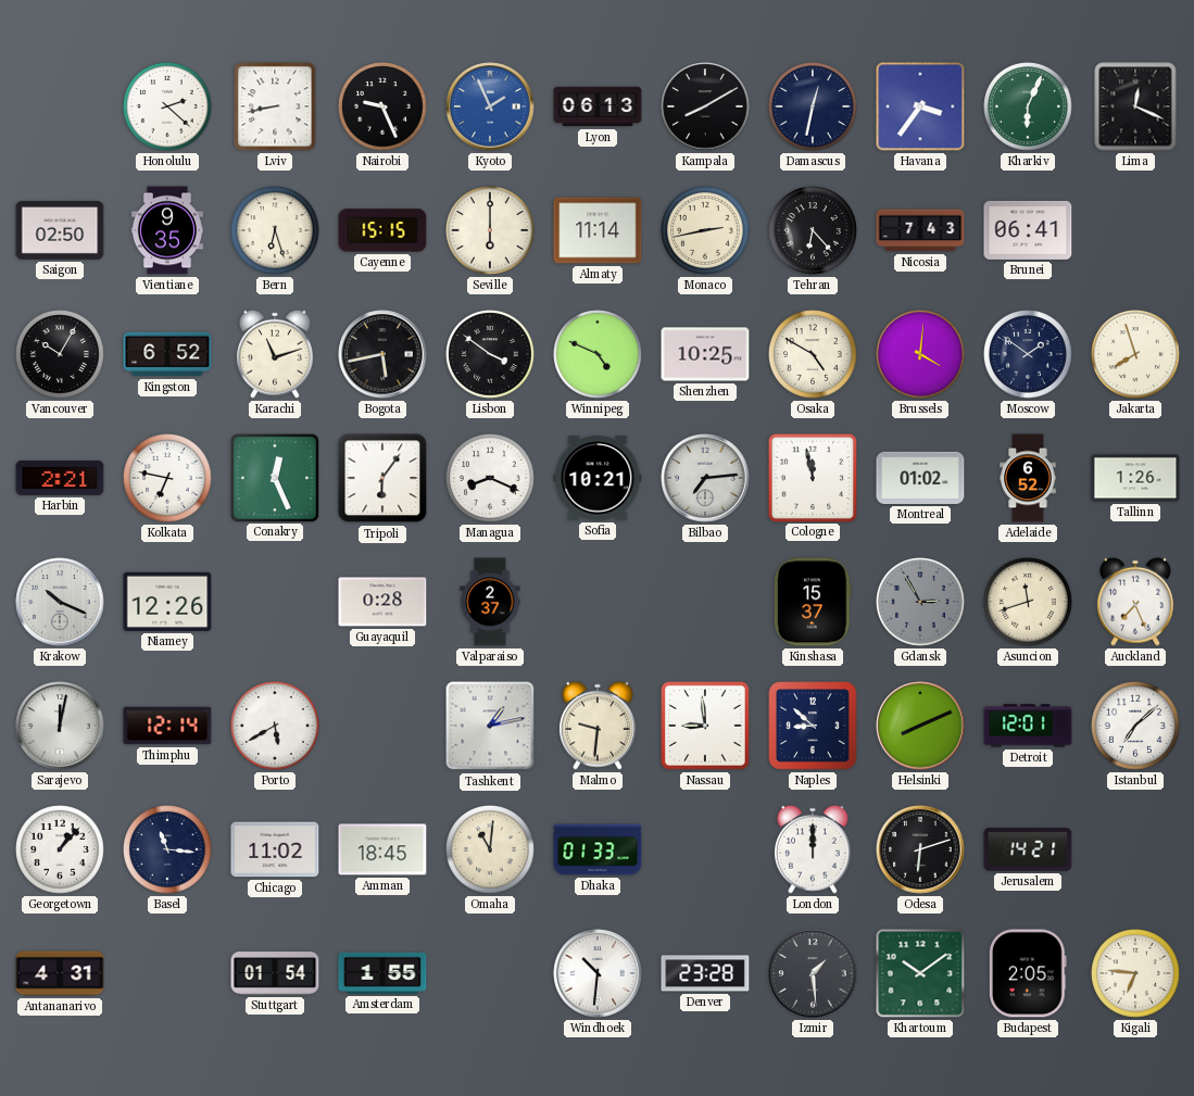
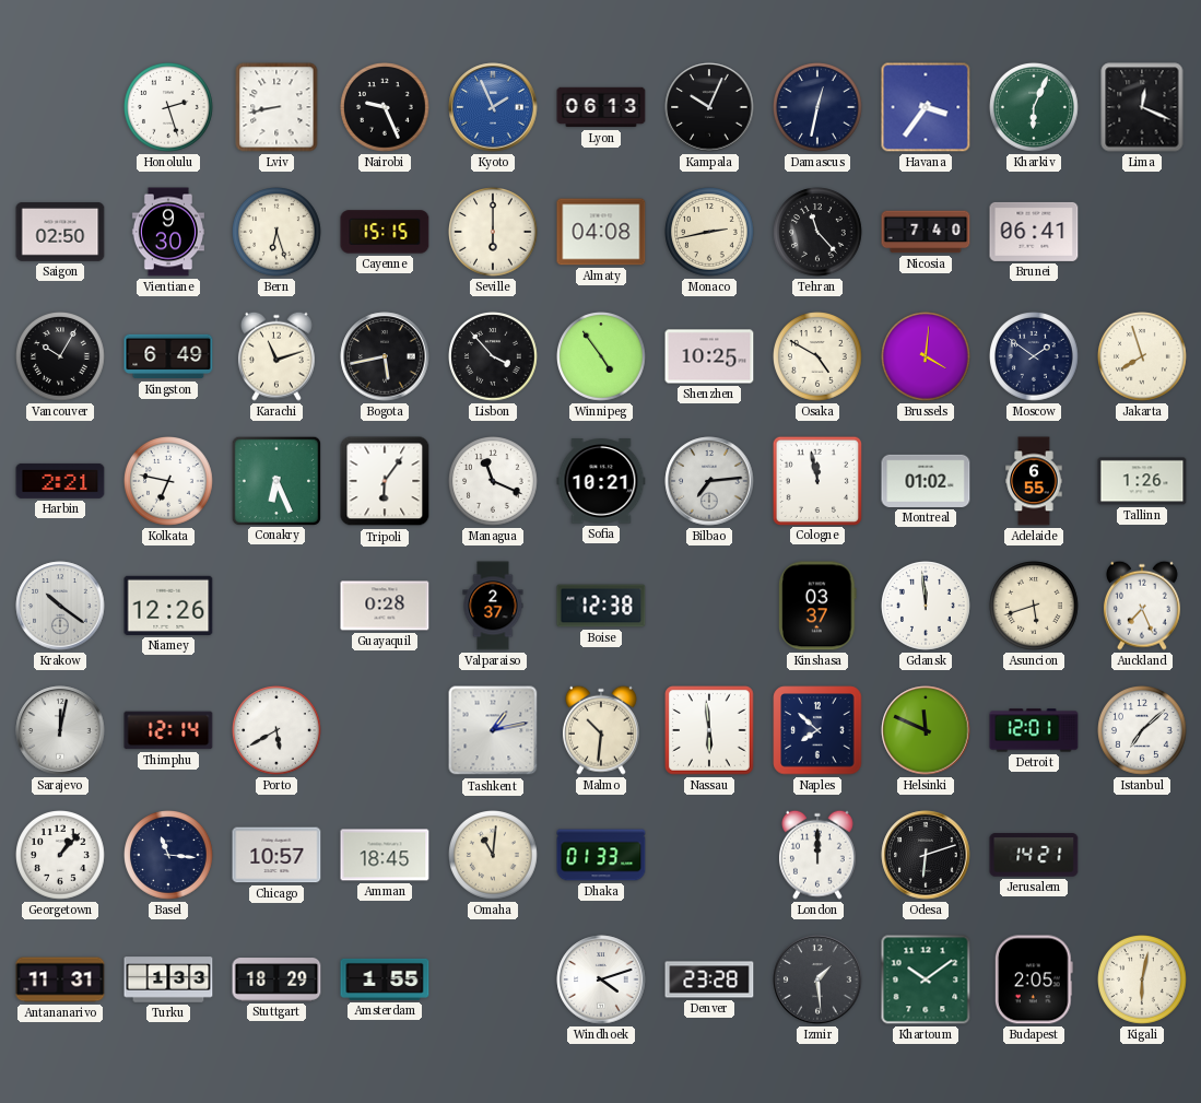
Honolulu: 2:22 -> 2:27 (169, 108)
Kampala: 8:10 -> 10:04 (709, 107)
Vientiane: 9:35 -> 9:30 (168, 232)
Almaty: 11:14 -> 04:08 (601, 232)
Tehran: 6:23 -> 11:23 (819, 233)
Nicosia: 7:43 -> 7:40 (926, 232)
Kingston: 6:52 -> 6:49 (168, 356)
Lisbon: 3:51 -> 3:53 (494, 357)
Winnipeg: 4:49 -> 4:54 (602, 357)
Conakry: 12:26 -> 6:26 (275, 480)
Managua: 8:19 -> 11:19 (494, 482)
Adelaide: 6:52 -> 6:55 (1034, 481)
Krakow: 10:19 -> 10:21 (60, 606)
Boise: none -> 12:38 (601, 606)
Kinshasa: 15:37 -> 03:37 (817, 606)
Gdansk: 2:55 -> 11:59 (927, 607)
Gdansk dial: grey -> white (927, 607)
Asuncion: 11:42 -> 5:42 (1035, 607)
Malmo: 9:31 -> 10:31 (601, 730)
Nassau: 8:59 -> 5:59 (710, 731)
Naples: 8:52 -> 7:52 (817, 730)
Helsinki: 8:11 -> 11:49 (926, 730)
Chicago: 11:02 -> 10:57 (276, 855)
Antananarivo: 4:31 -> 11:31 (60, 979)
Turku: none -> 1:33 (168, 979)
Stuttgart: 01:54 -> 18:29 (276, 979)
Windhoek: 10:31 -> 4:12 (601, 979)
Kigali: 6:46 -> 6:02 (1143, 981)
